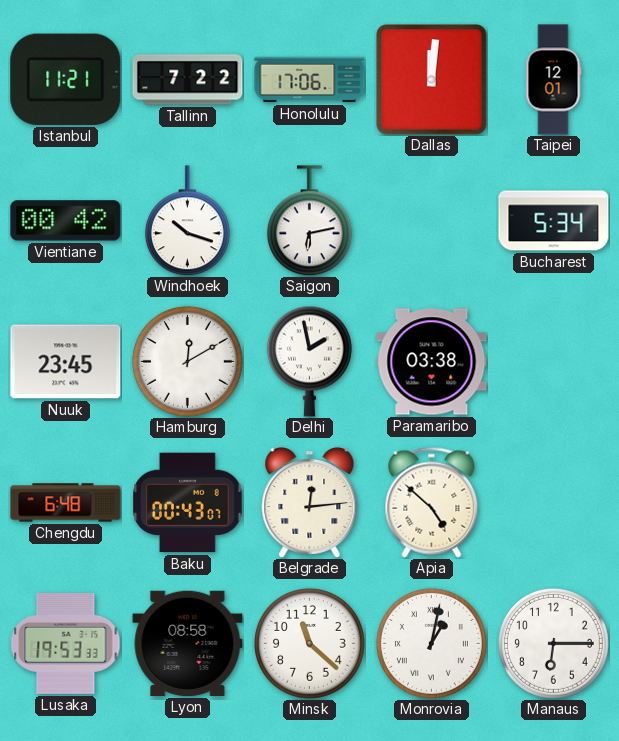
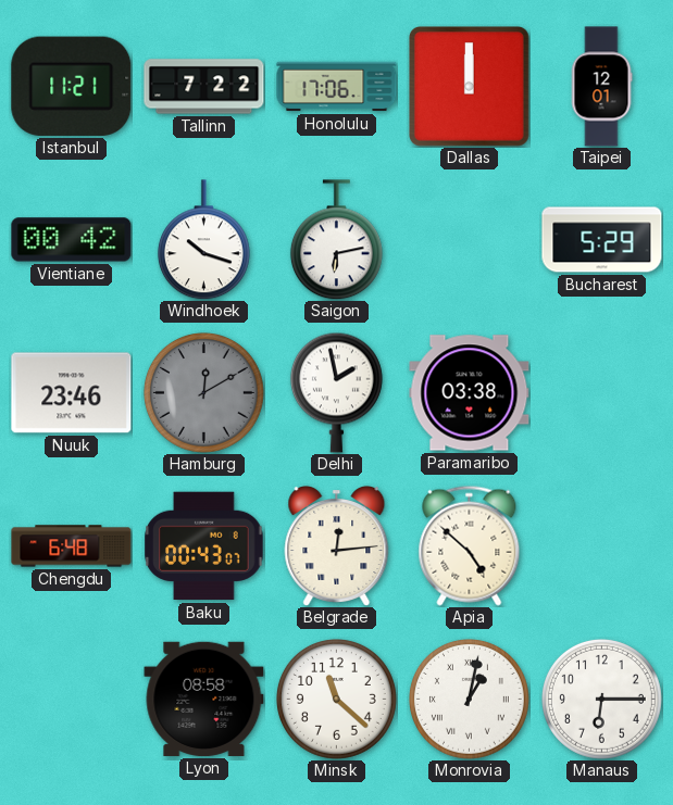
Dallas: 12:01 -> 12:00 (470, 87)
Bucharest: 5:34 -> 5:29 (602, 240)
Nuuk: 23:45 -> 23:46 (72, 393)
Hamburg dial: white -> grey (203, 392)
Lusaka: 19:53 -> none (66, 643)
